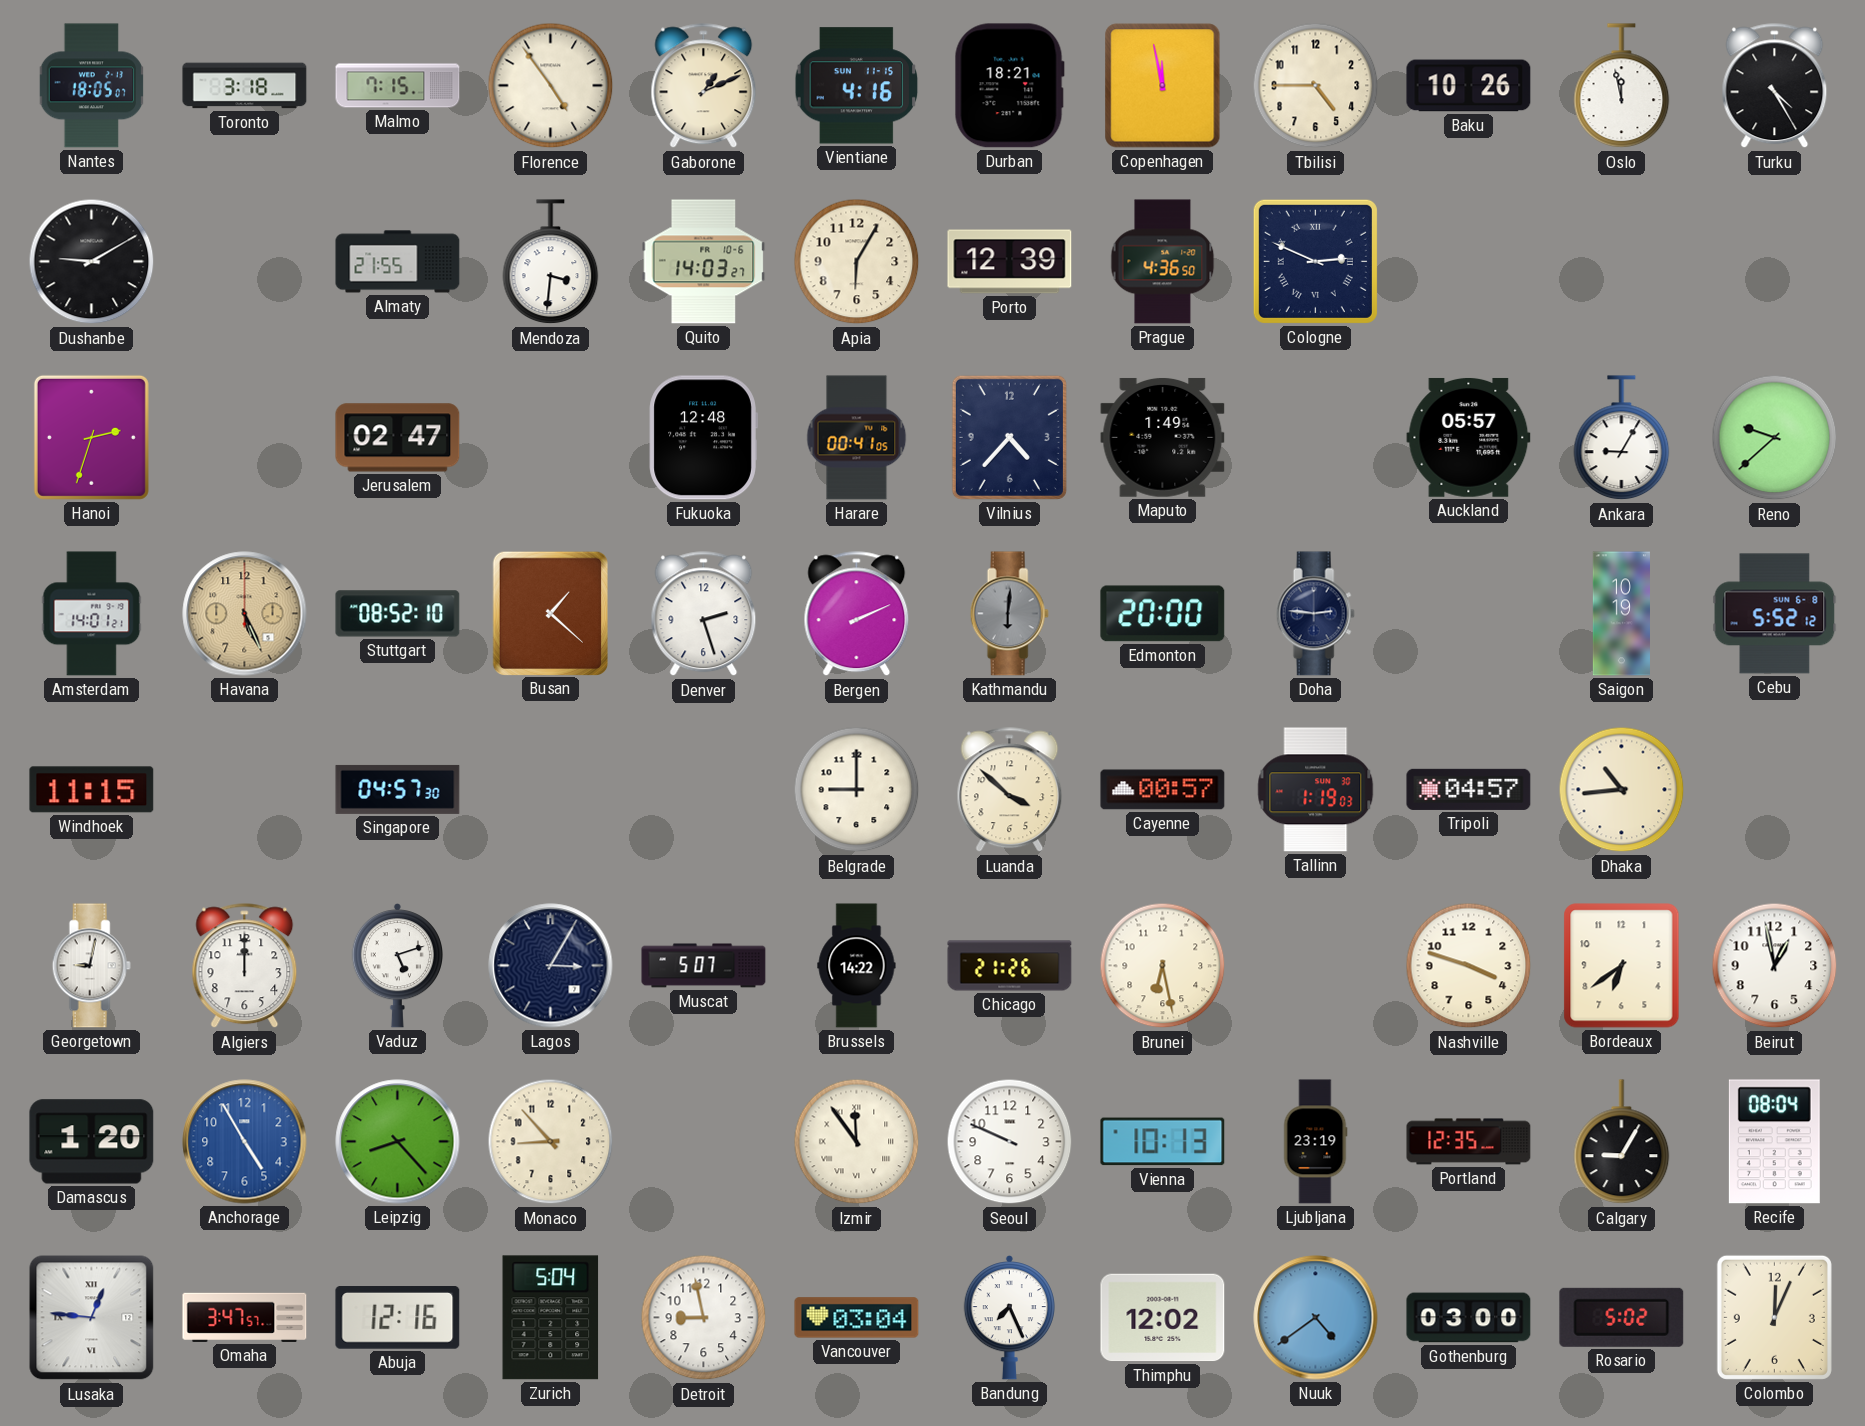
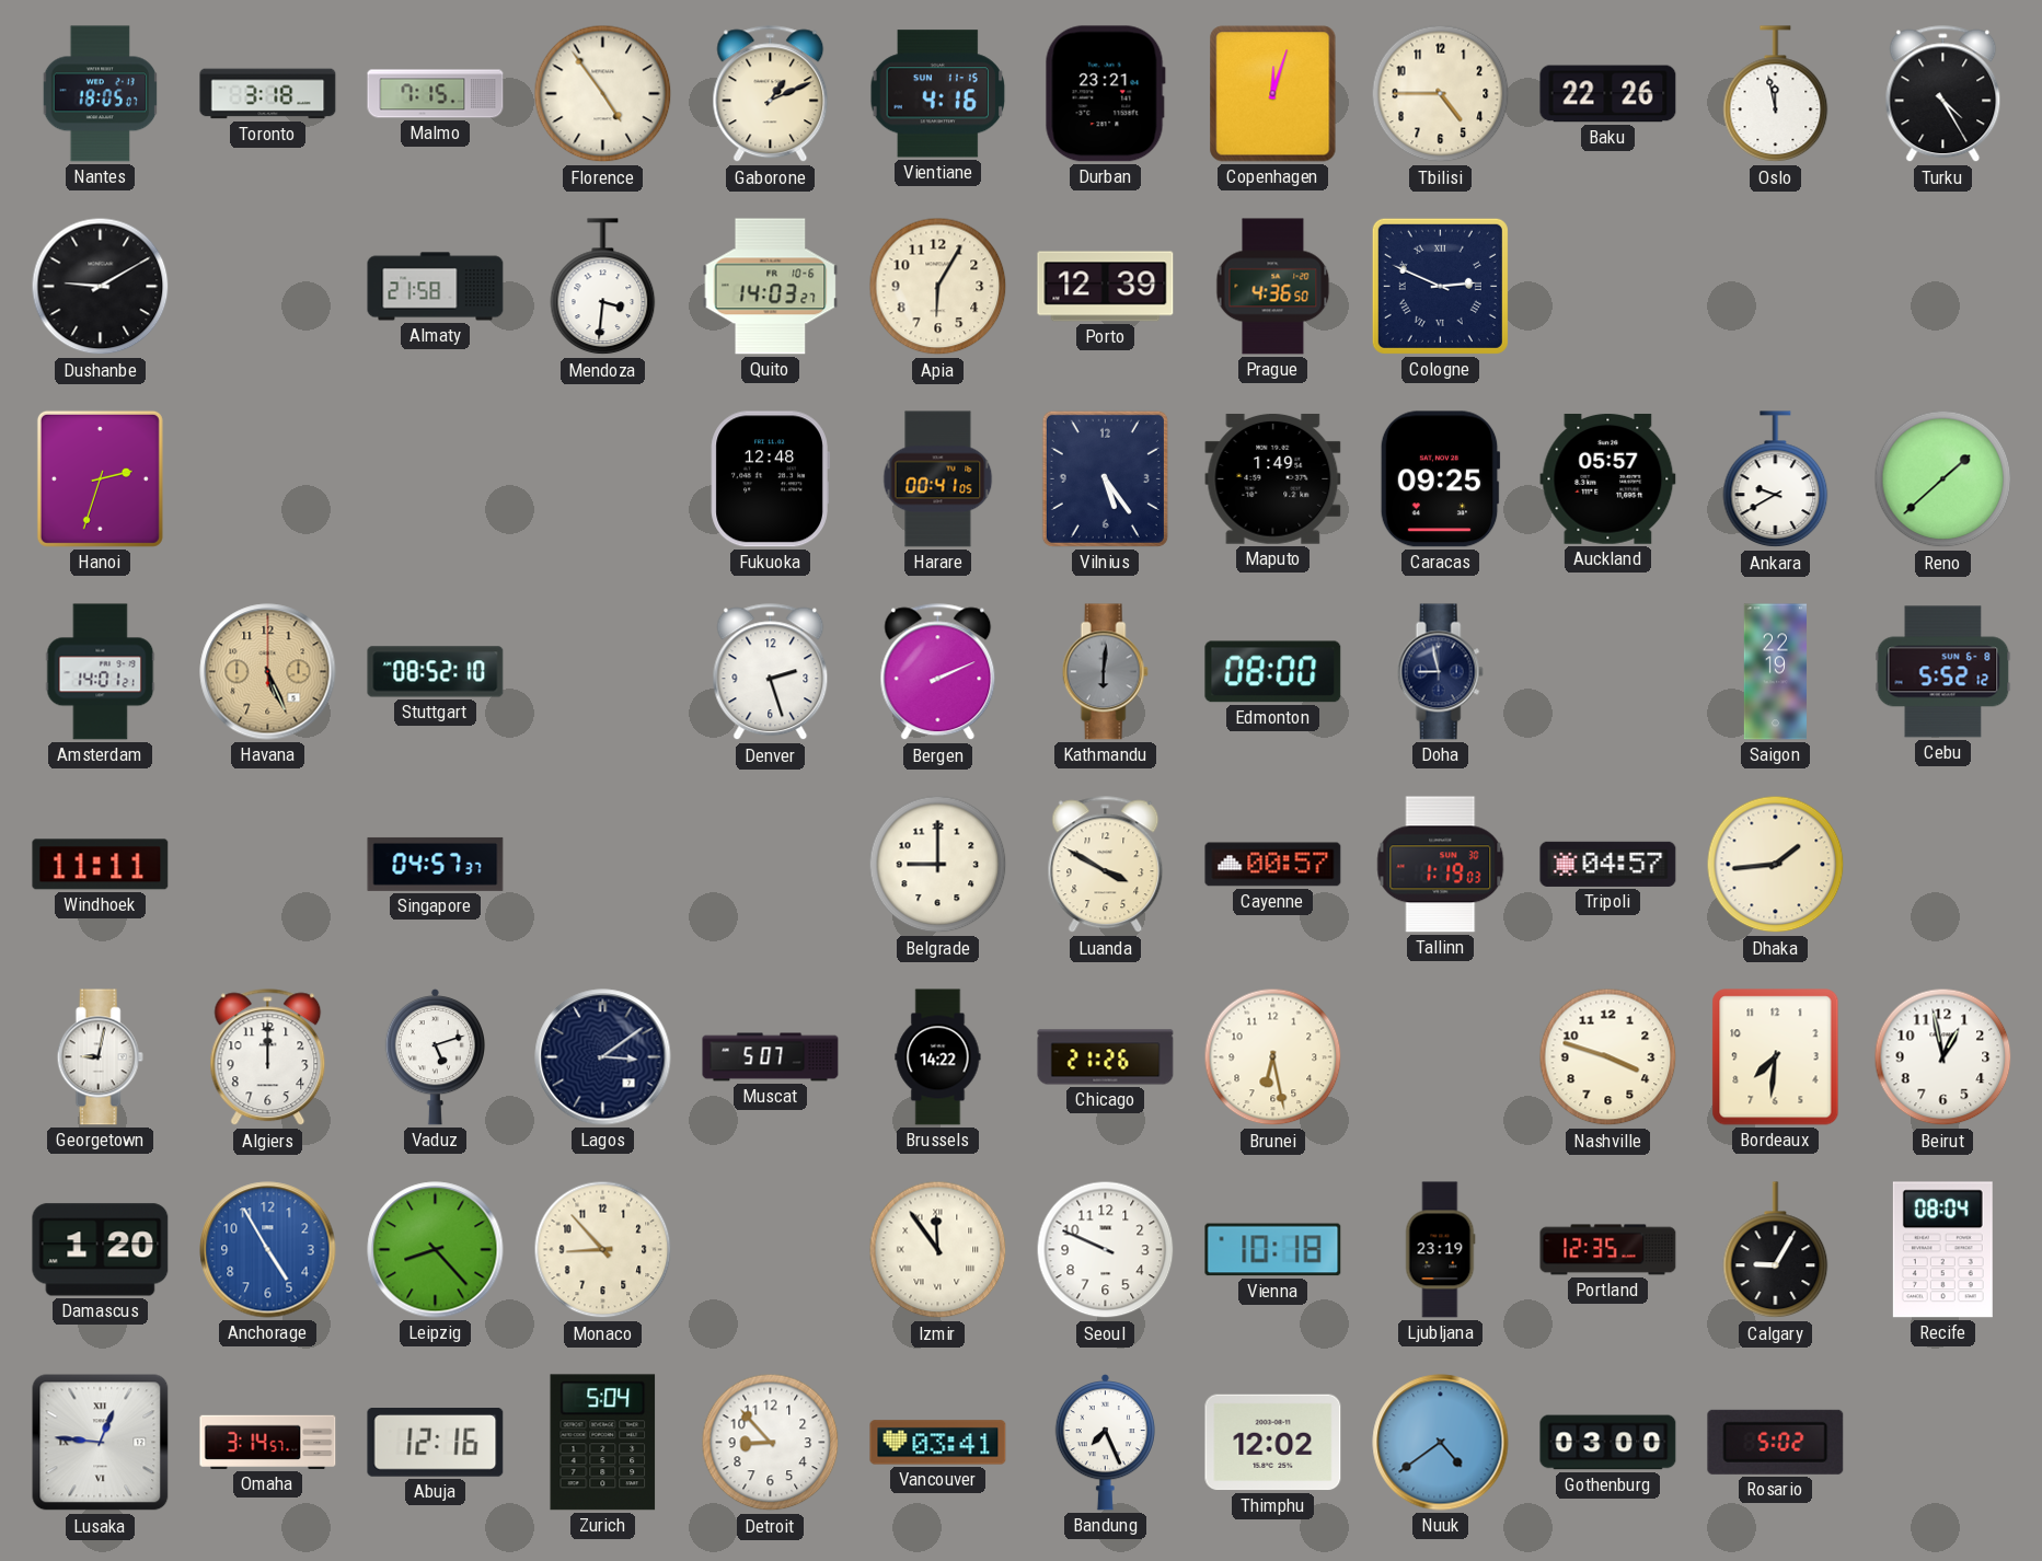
Durban: 18:21 -> 23:21 (1105, 94)
Copenhagen: 11:58 -> 12:03 (1273, 94)
Baku: 10:26 -> 22:26 (1608, 94)
Almaty: 21:55 -> 21:58 (436, 287)
Jerusalem: 02:47 -> none (398, 438)
Vilnius: 4:37 -> 5:24 (1105, 478)
Caracas: none -> 09:25 (1440, 479)
Ankara: 9:05 -> 9:40 (1776, 479)
Reno: 9:38 -> 1:38 (1943, 479)
Busan: 1:22 -> none (550, 613)
Edmonton: 20:00 -> 08:00 (1273, 672)
Doha: 2:46 -> 8:58 (1440, 672)
Saigon: 10:19 -> 22:19 (1775, 672)
Windhoek: 11:15 -> 11:11 (101, 865)
Singapore: 04:57:30 -> 04:57:37 (436, 864)
Luanda: 3:52 -> 3:50 (1106, 865)
Dhaka: 10:44 -> 1:44 (1776, 865)
Lagos: 3:05 -> 3:09 (603, 1057)
Bordeaux: 6:39 -> 7:31 (1776, 1057)
Vienna: 10:13 -> 10:18 (1273, 1250)
Omaha: 3:47 -> 3:14 (268, 1442)
Detroit: 8:58 -> 8:53 (771, 1443)
Vancouver: 03:04 -> 03:41 (938, 1443)
Colombo: 12:04 -> none (1774, 1317)
